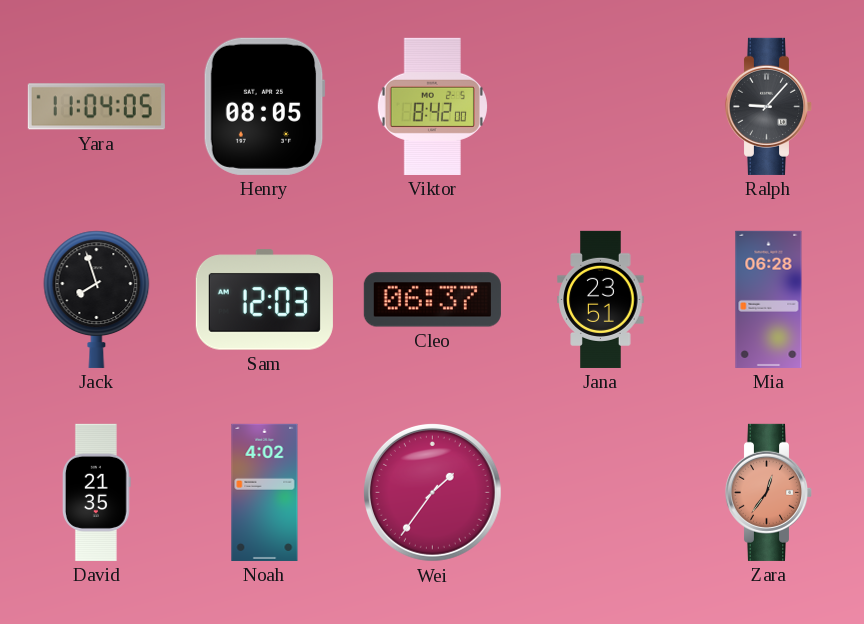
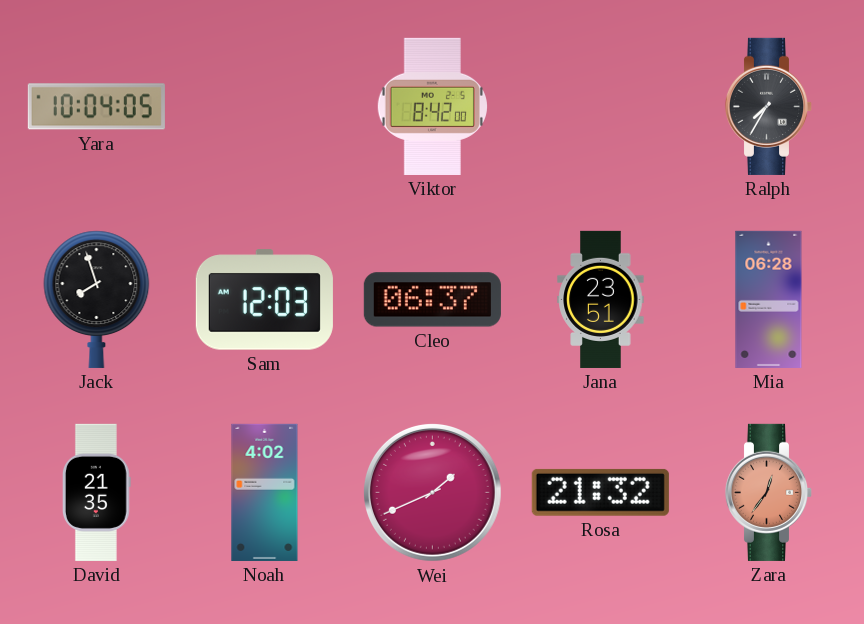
Yara: 11:04 -> 10:04 (96, 107)
Henry: 08:05 -> none (264, 106)
Ralph: 9:07 -> 7:35 (769, 106)
Wei: 1:36 -> 1:41 (432, 492)
Rosa: none -> 21:32 (600, 492)
